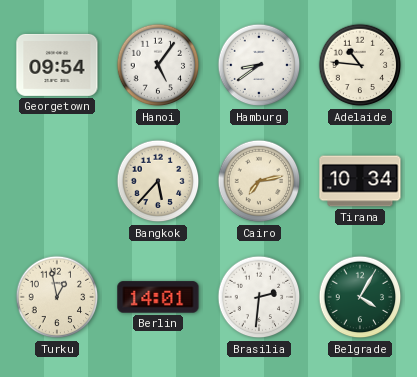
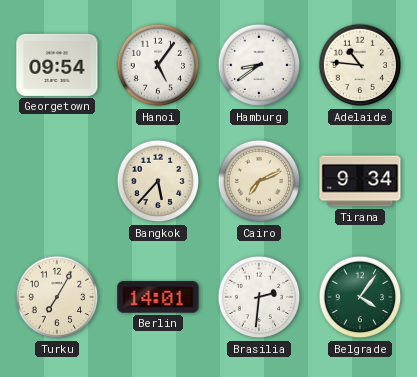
Cairo: 7:13 -> 7:11 (259, 181)
Tirana: 10:34 -> 9:34 (360, 181)
Turku: 12:58 -> 7:05 (57, 297)
Belgrade: 4:05 -> 4:06 (360, 297)
